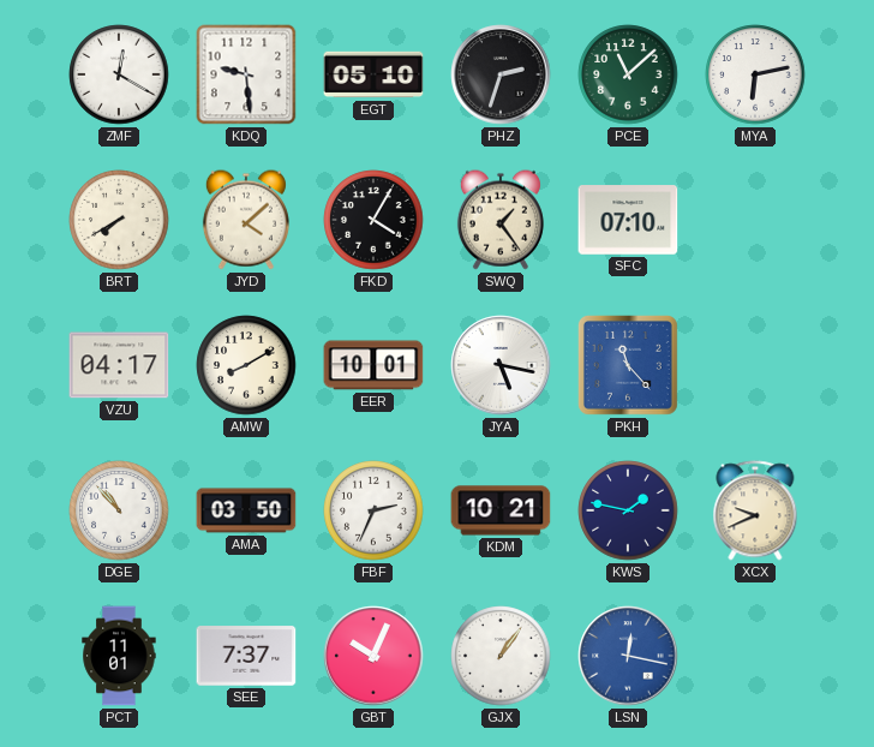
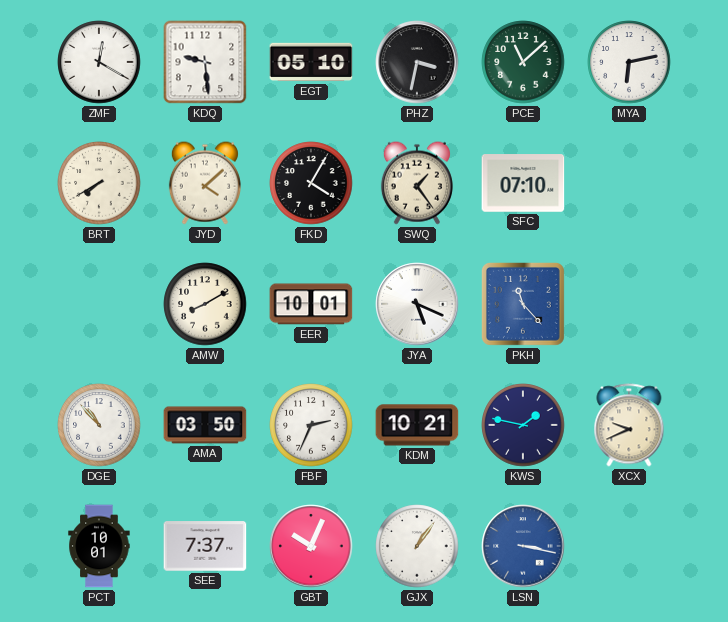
PHZ: 2:33 -> 3:32 (417, 62)
VZU: 04:17 -> none (119, 365)
JYA: 5:17 -> 5:19 (417, 304)
PCT: 11:01 -> 10:01 (99, 546)
LSN: 12:17 -> 3:17 (523, 546)
